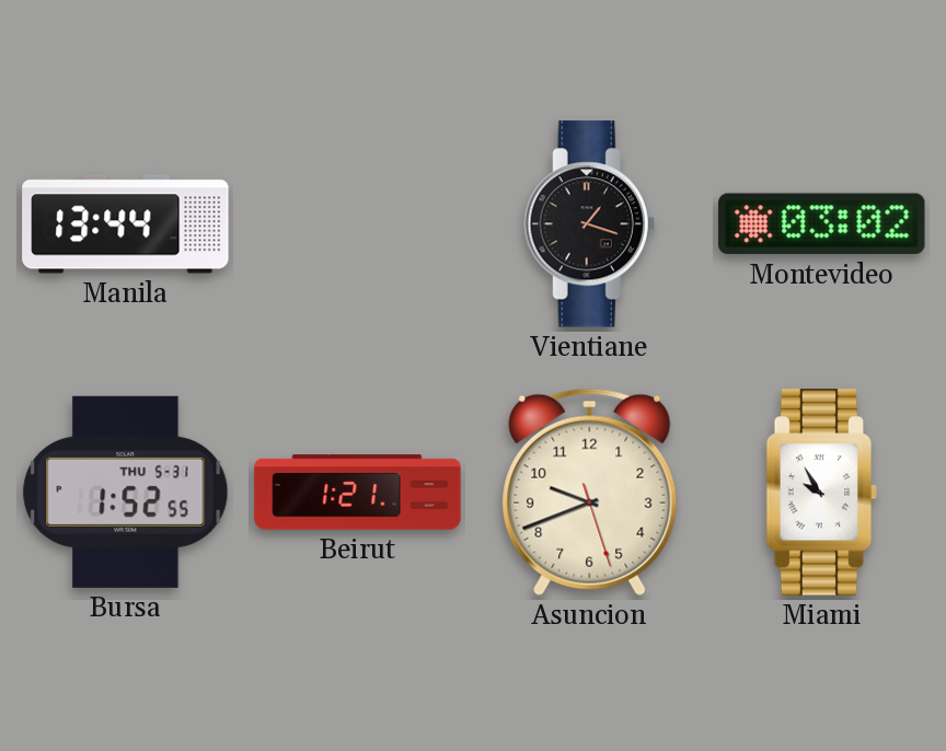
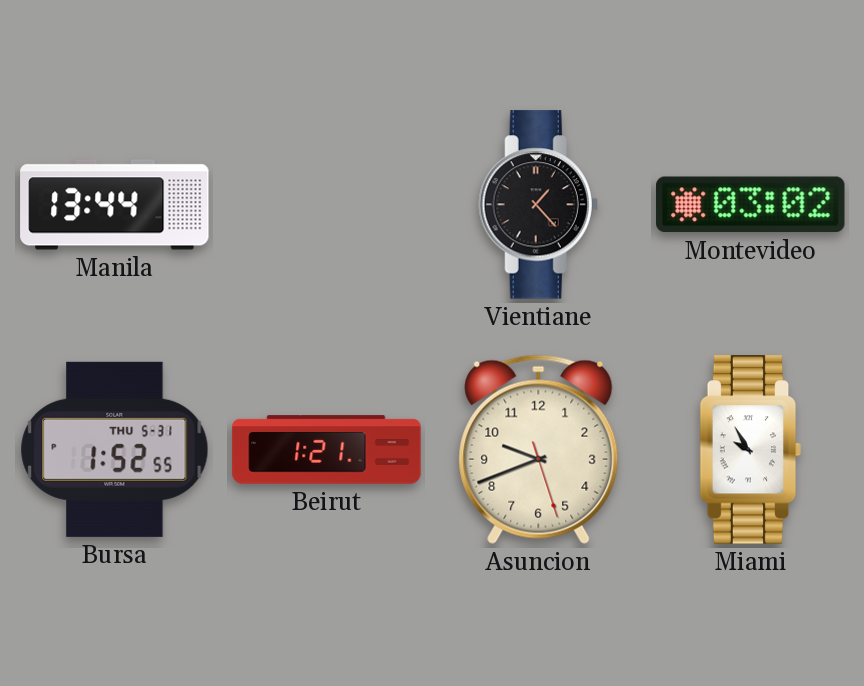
Vientiane: 1:18 -> 1:23 (538, 205)
